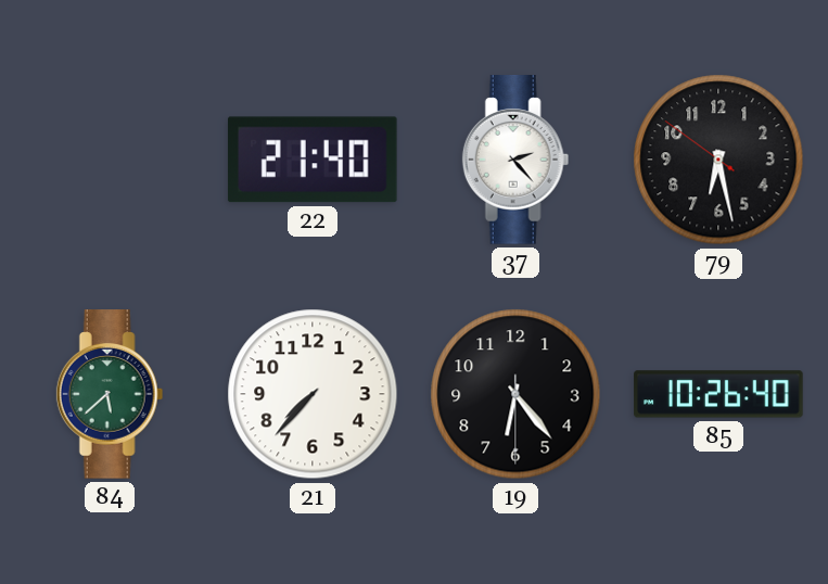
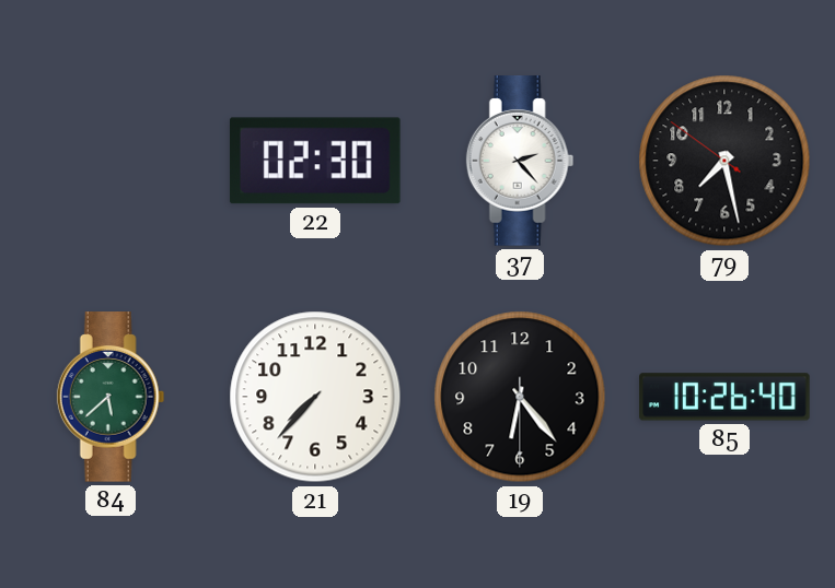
22: 21:40 -> 02:30 (315, 161)
79: 6:27 -> 7:27 (724, 161)
